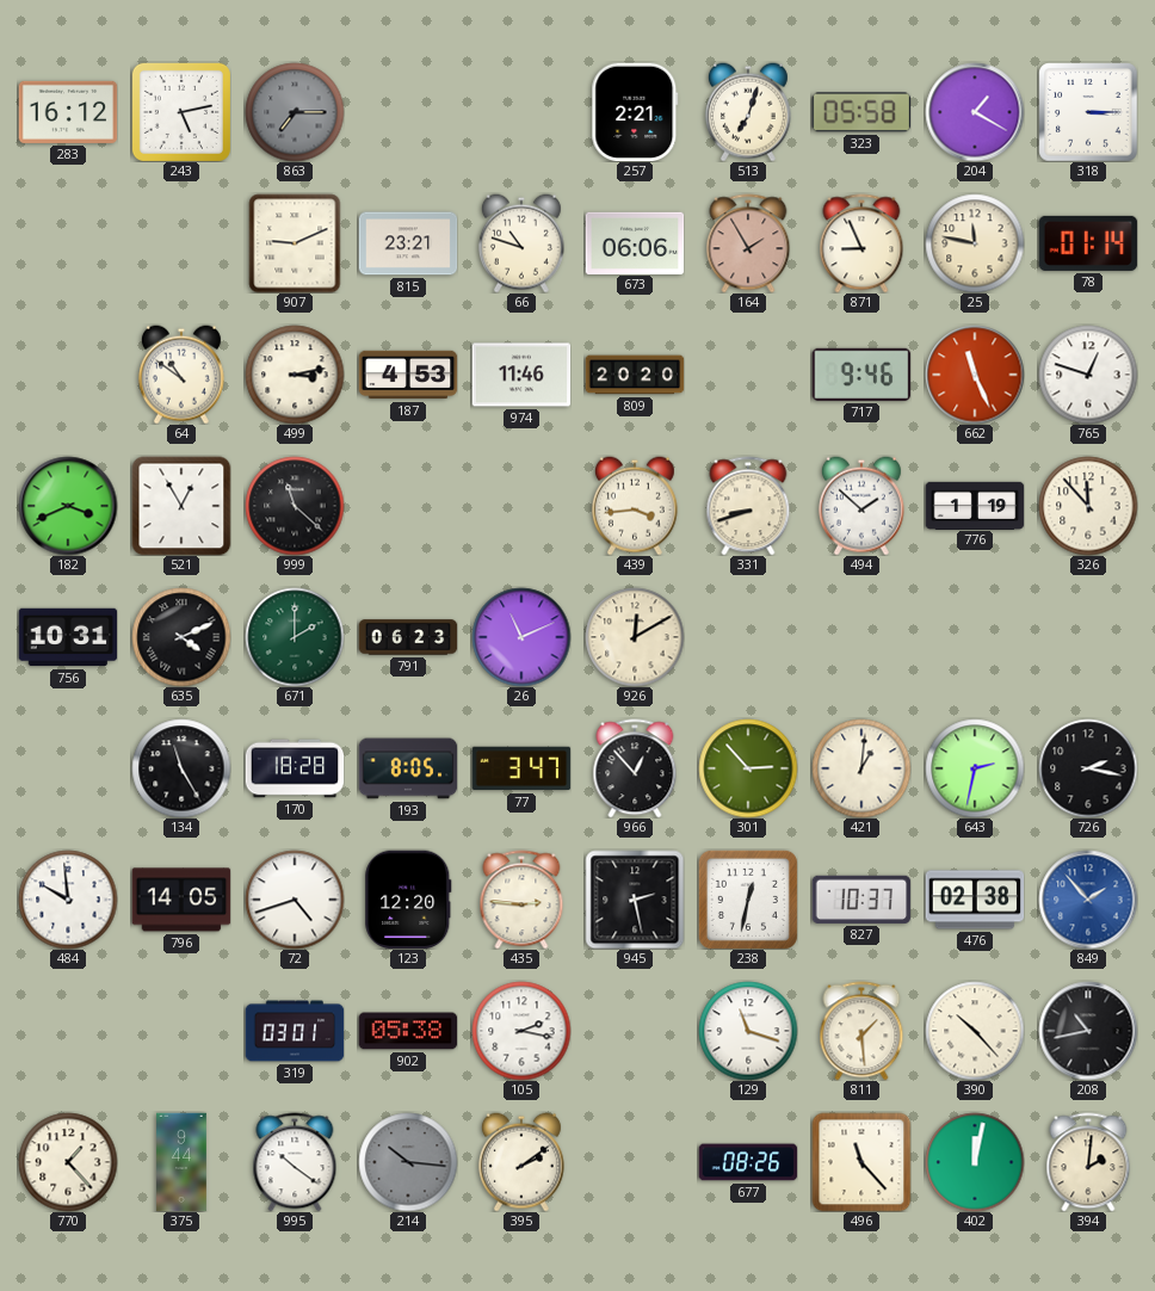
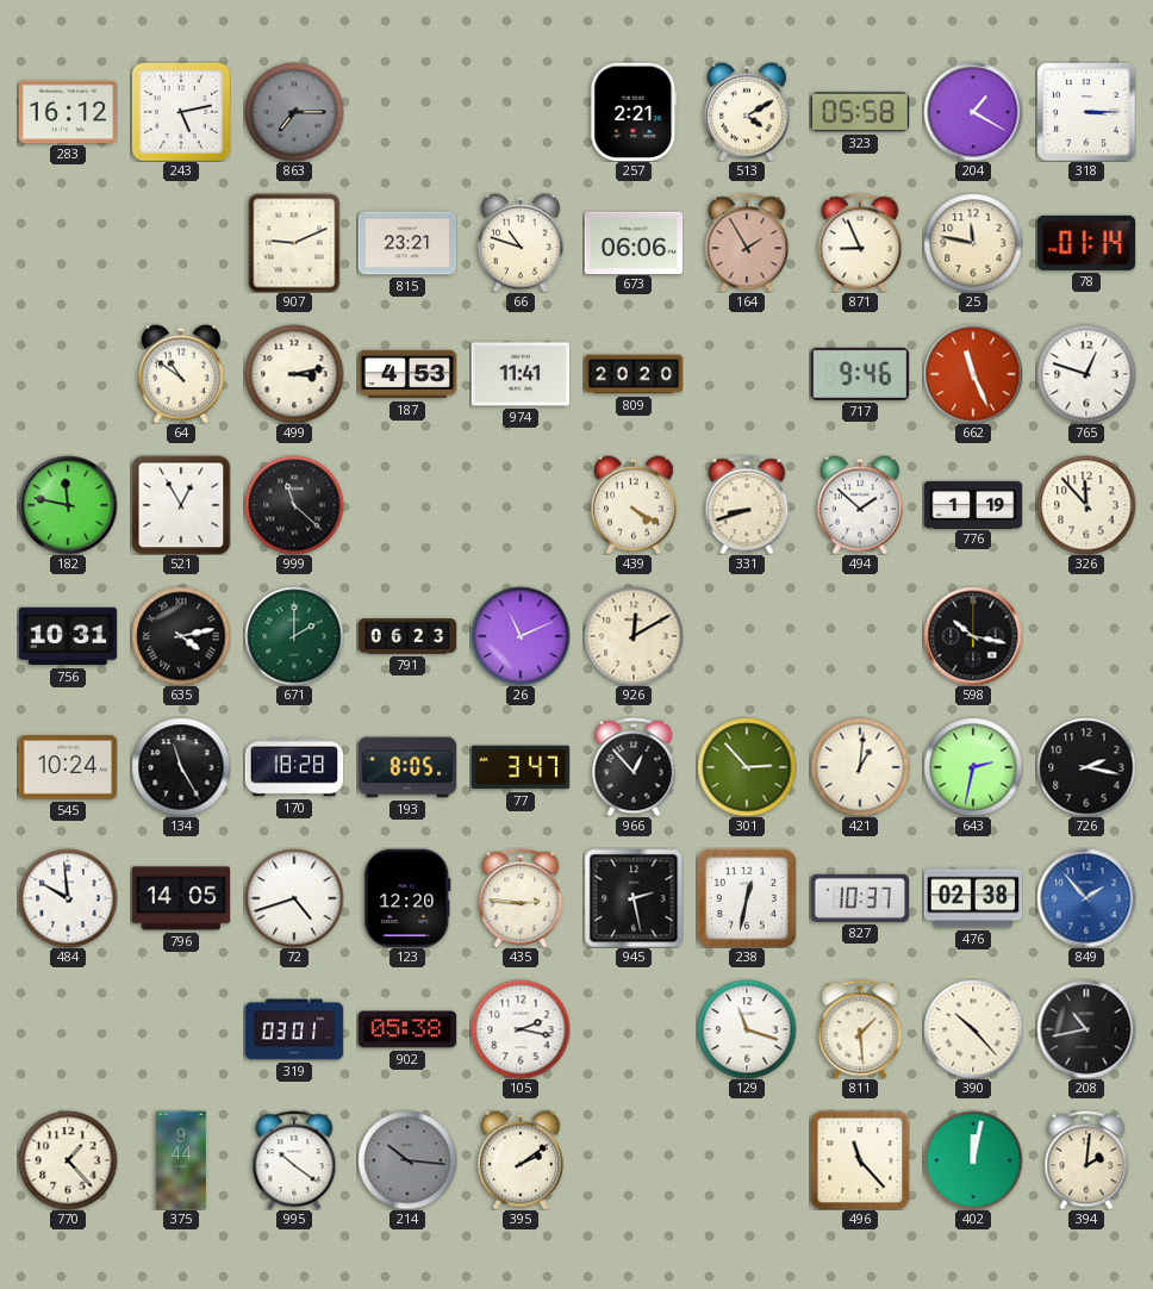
513: 7:03 -> 4:10 (747, 112)
974: 11:46 -> 11:41 (521, 374)
182: 3:41 -> 11:47 (68, 505)
439: 3:44 -> 4:20 (634, 505)
635: 4:11 -> 4:13 (181, 636)
598: none -> 10:17 (973, 636)
545: none -> 10:24 (68, 767)
677: 08:26 -> none (748, 1162)
